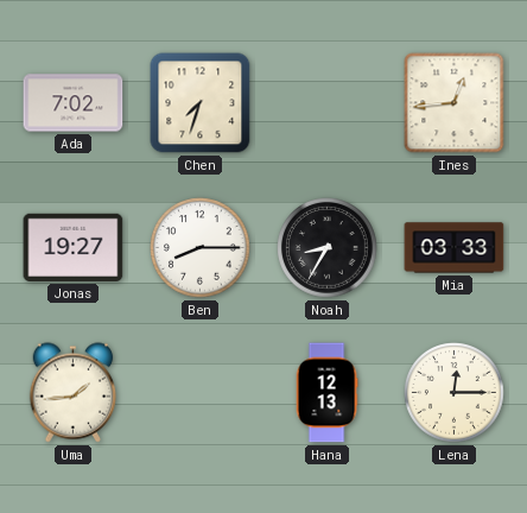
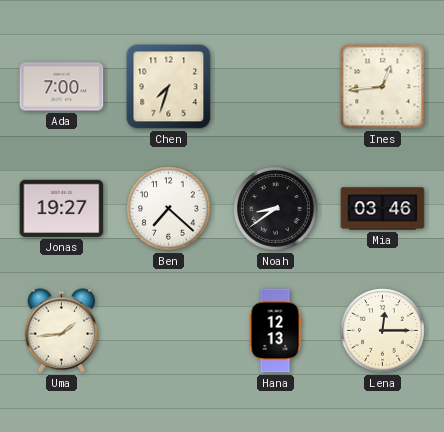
Ada: 7:02 -> 7:00 (62, 87)
Ben: 8:15 -> 7:22 (169, 209)
Noah: 8:35 -> 8:39 (276, 209)
Mia: 03:33 -> 03:46 (383, 209)
